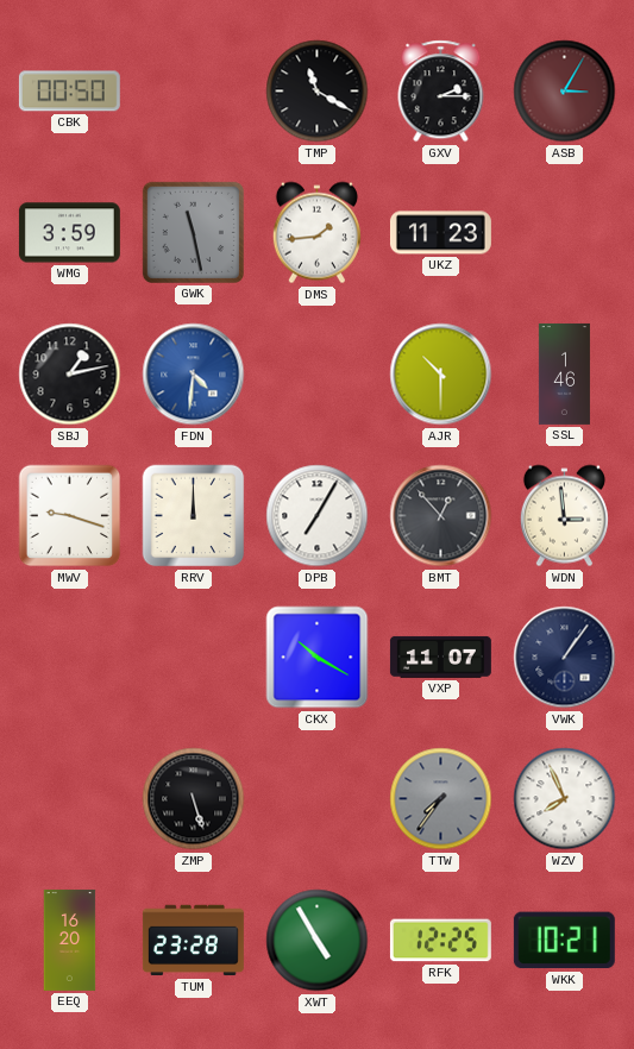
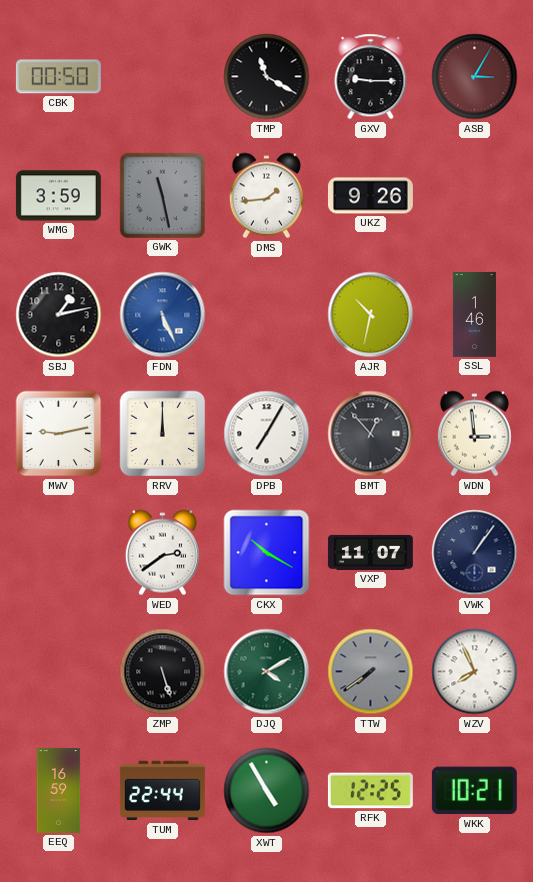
GXV: 2:15 -> 9:15 (371, 77)
UKZ: 11:23 -> 9:26 (370, 196)
FDN: 4:31 -> 5:26 (163, 315)
AJR: 10:30 -> 10:32 (371, 315)
MWV: 9:18 -> 9:13 (59, 434)
WED: none -> 2:39 (162, 553)
DJQ: none -> 4:10 (267, 672)
TTW: 7:36 -> 7:39 (371, 672)
EEQ: 16:20 -> 16:59 (59, 790)
TUM: 23:28 -> 22:44 (162, 791)
